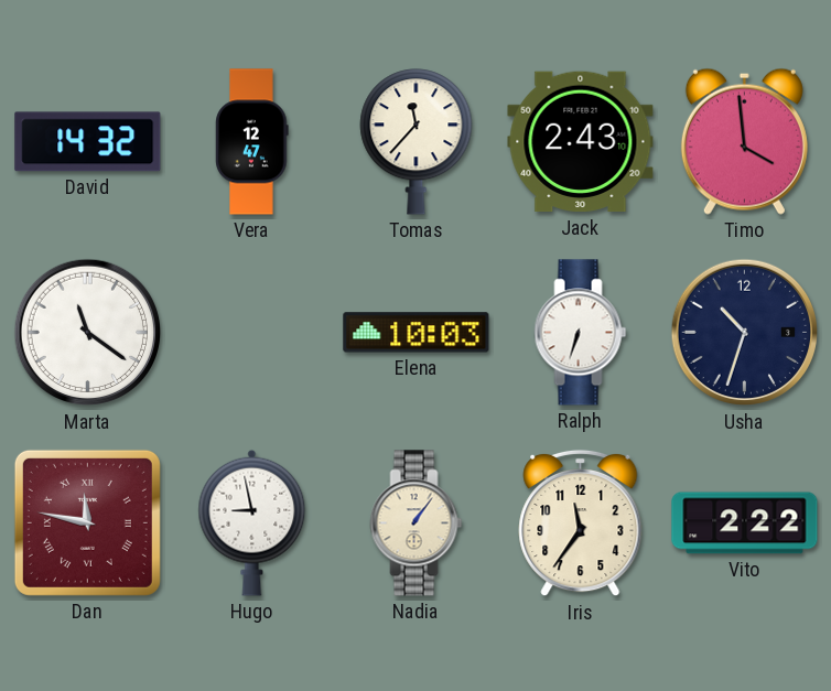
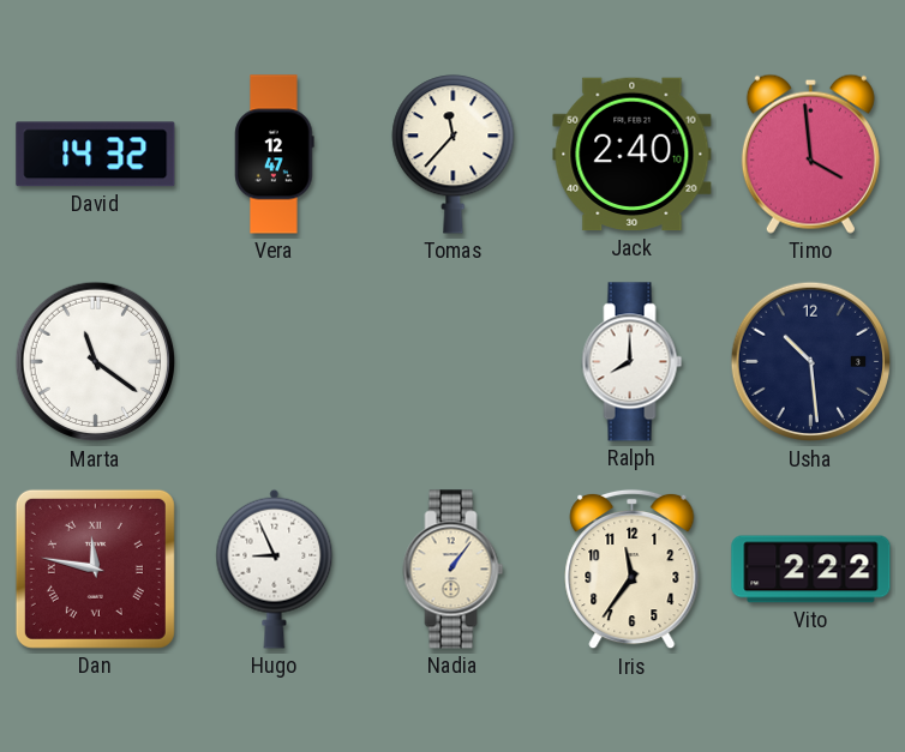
Jack: 2:43 -> 2:40 (633, 155)
Elena: 10:03 -> none (417, 333)
Ralph: 6:33 -> 8:00 (633, 362)
Usha: 10:33 -> 10:29 (811, 362)
Hugo: 8:58 -> 8:56 (275, 568)
